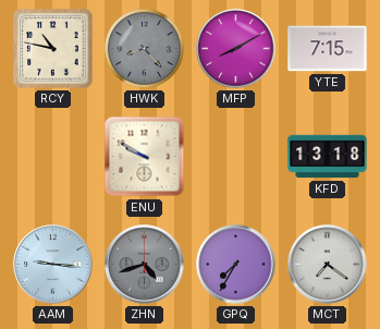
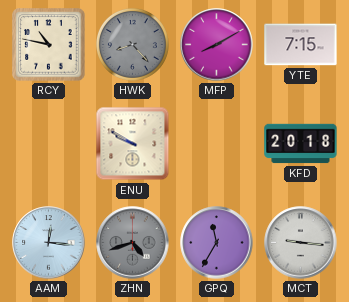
KFD: 13:18 -> 20:18 (301, 144)
AAM: 9:16 -> 12:16 (49, 243)
GPQ: 7:35 -> 11:35 (217, 243)
MCT: 7:21 -> 9:16 (301, 243)
